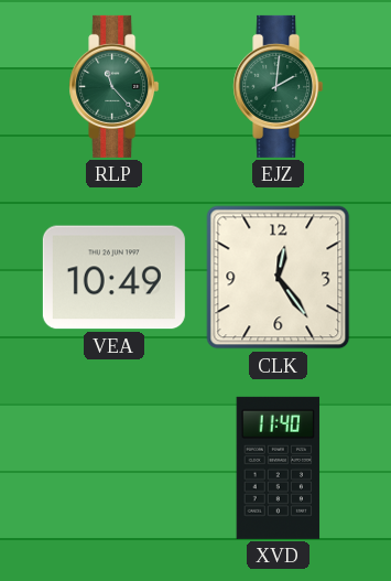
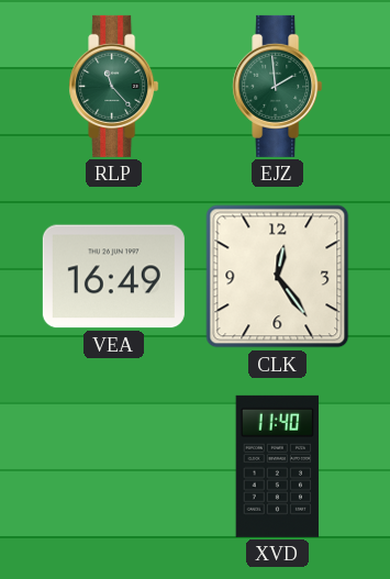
EJZ: 2:01 -> 1:59 (278, 86)
VEA: 10:49 -> 16:49 (113, 277)
